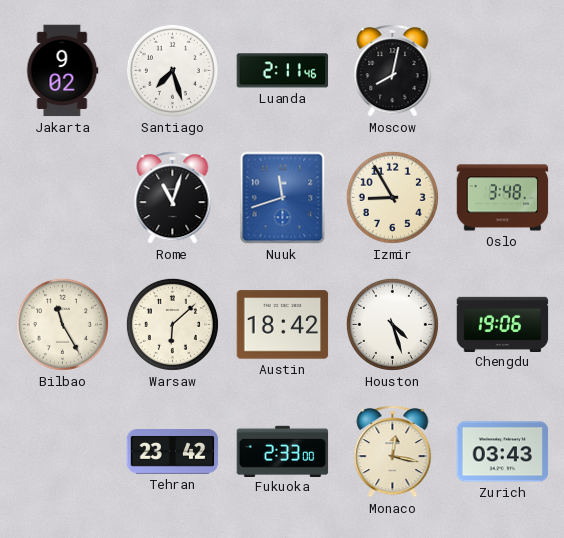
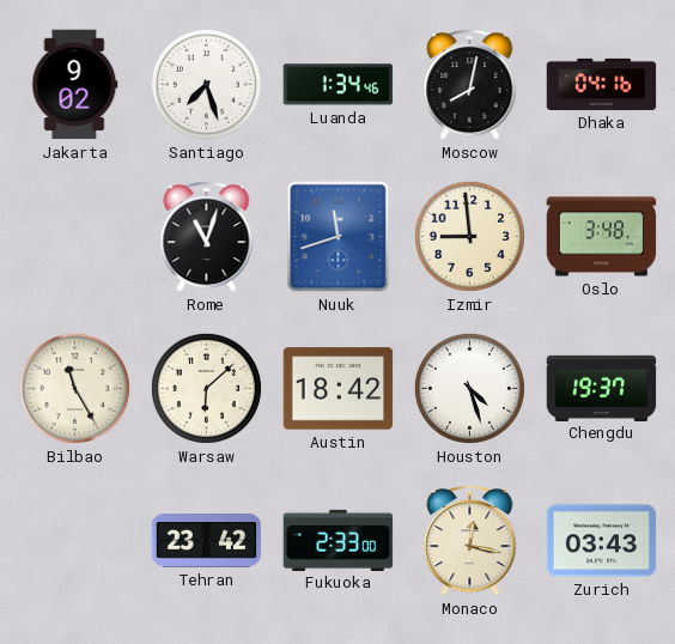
Luanda: 2:11 -> 1:34 (339, 85)
Dhaka: none -> 04:16 (602, 84)
Izmir: 8:55 -> 8:59 (469, 236)
Chengdu: 19:06 -> 19:37 (602, 388)
